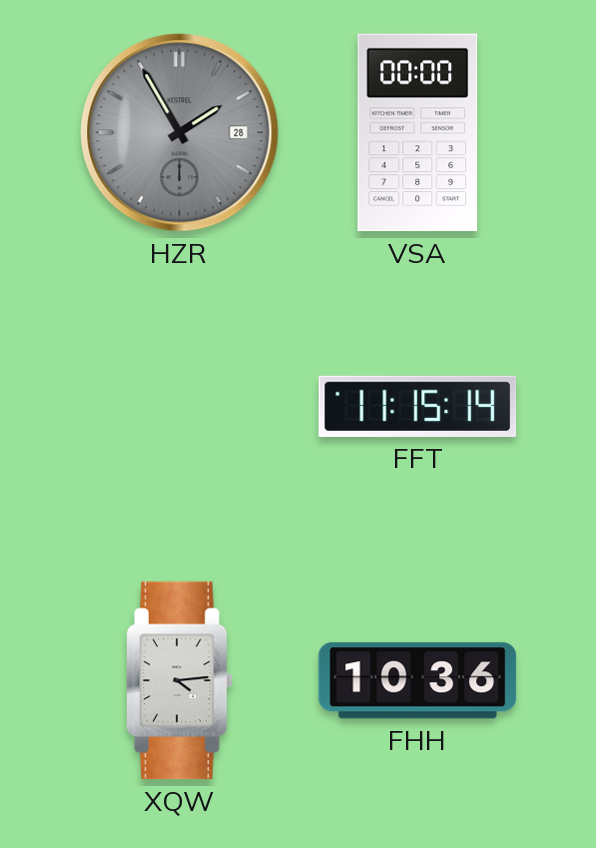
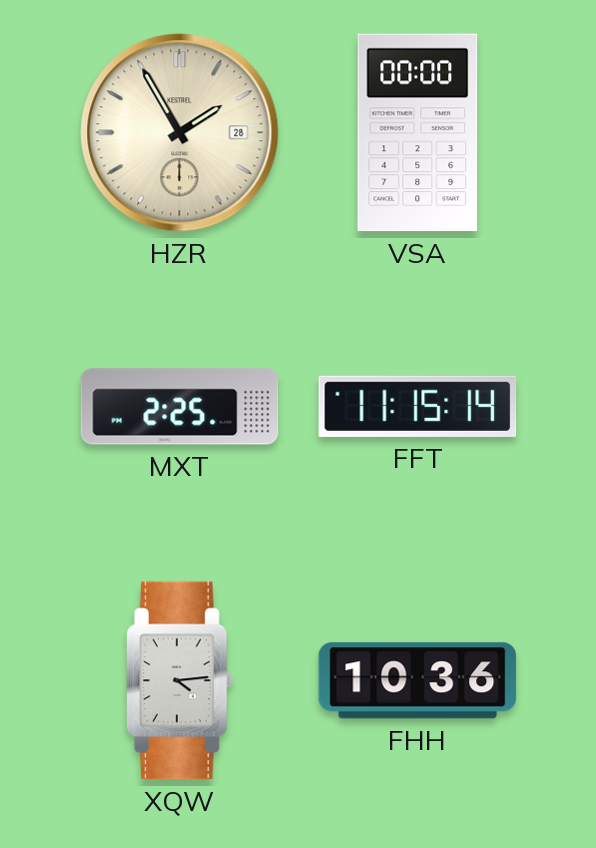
HZR dial: grey -> cream (180, 133)
MXT: none -> 2:25 (180, 407)
